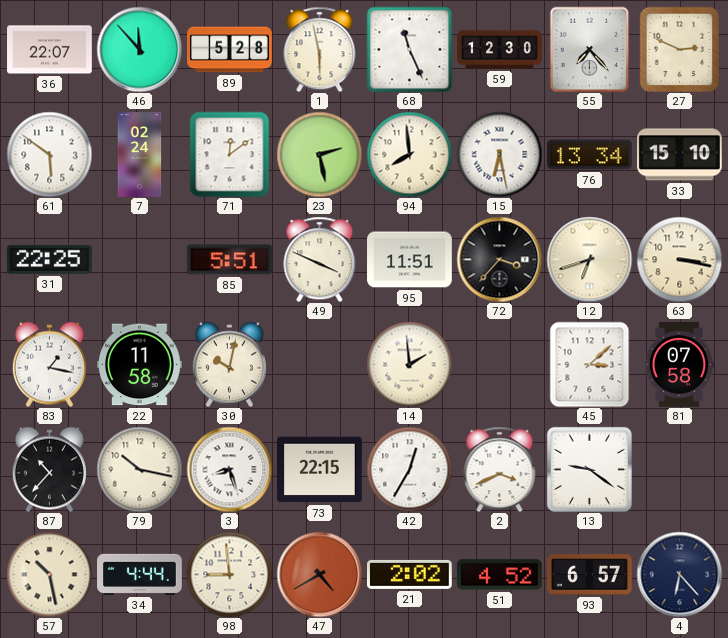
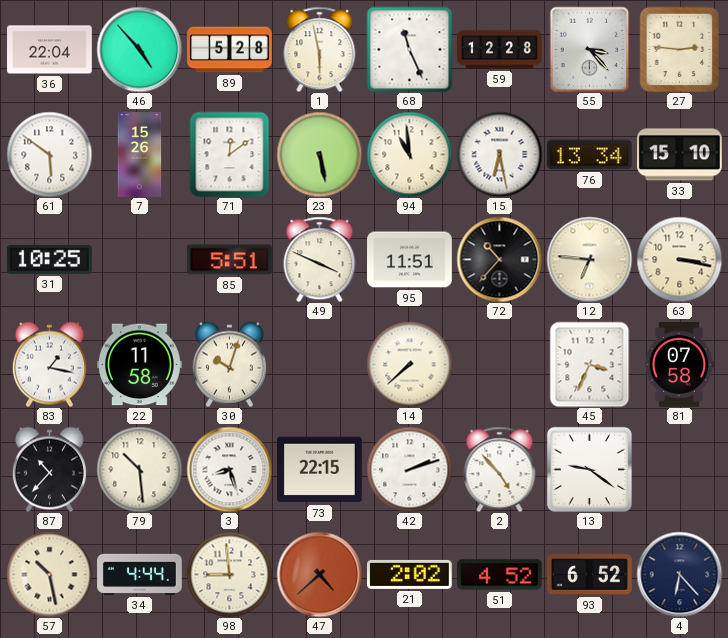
36: 22:07 -> 22:04 (50, 50)
46: 11:53 -> 4:53 (139, 49)
59: 12:30 -> 12:28 (500, 50)
55: 7:23 -> 3:23 (590, 49)
27: 2:49 -> 2:46 (680, 49)
7: 02:24 -> 15:26 (140, 155)
23: 2:28 -> 5:28 (319, 154)
94: 7:59 -> 10:59 (409, 154)
31: 22:25 -> 10:25 (50, 259)
72: 3:37 -> 10:37 (499, 259)
12: 6:42 -> 6:46 (589, 259)
30: 10:02 -> 10:03 (229, 364)
14: 1:59 -> 7:38 (409, 364)
45: 3:08 -> 3:34 (590, 364)
79: 10:17 -> 10:29 (139, 469)
42: 12:35 -> 2:12 (409, 469)
2: 3:41 -> 4:53 (500, 469)
47: 4:40 -> 4:38 (319, 574)
93: 6:57 -> 6:52 (590, 575)
